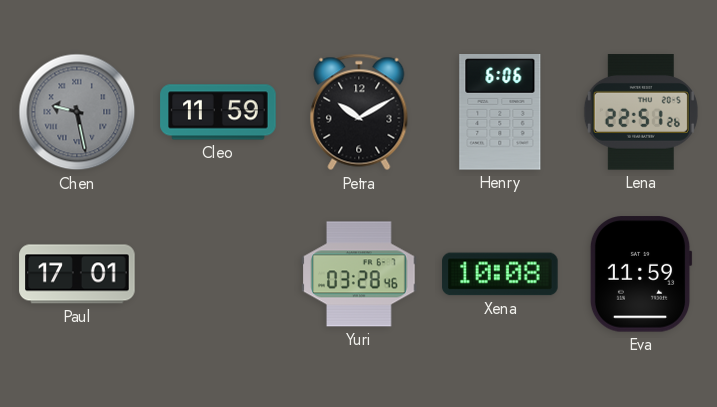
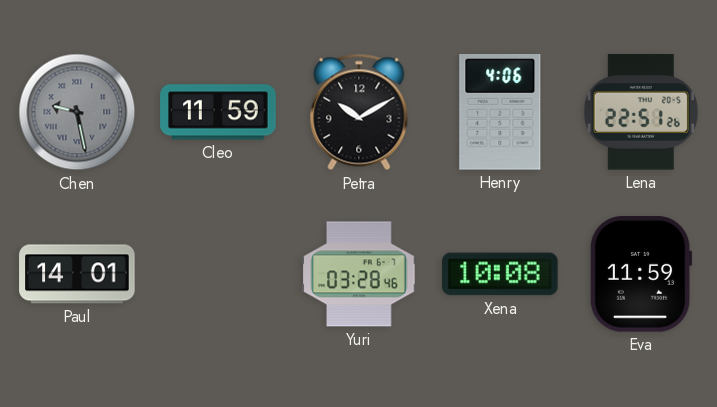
Henry: 6:06 -> 4:06 (500, 113)
Paul: 17:01 -> 14:01 (77, 274)
